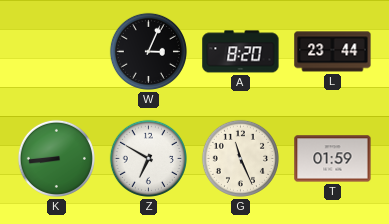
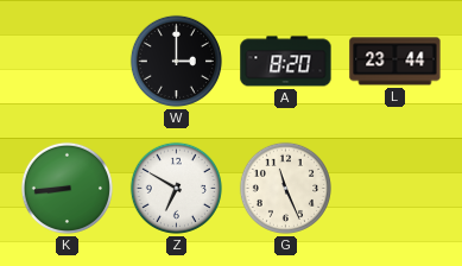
W: 3:04 -> 3:00 (176, 61)
T: 01:59 -> none (333, 159)
